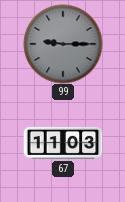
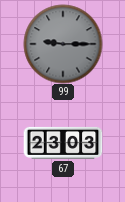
67: 11:03 -> 23:03 (63, 143)
